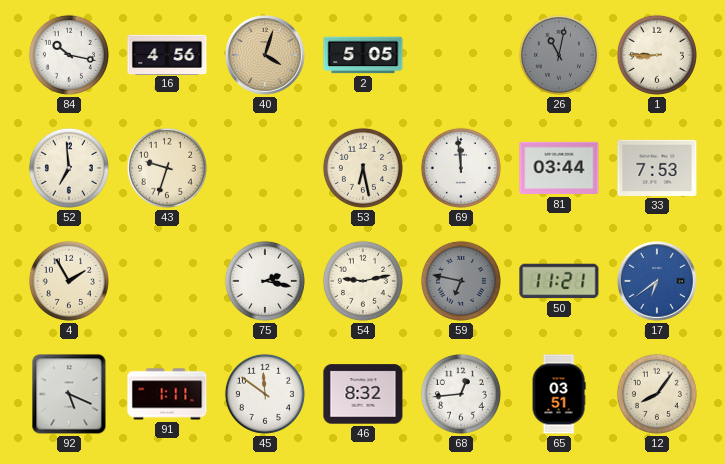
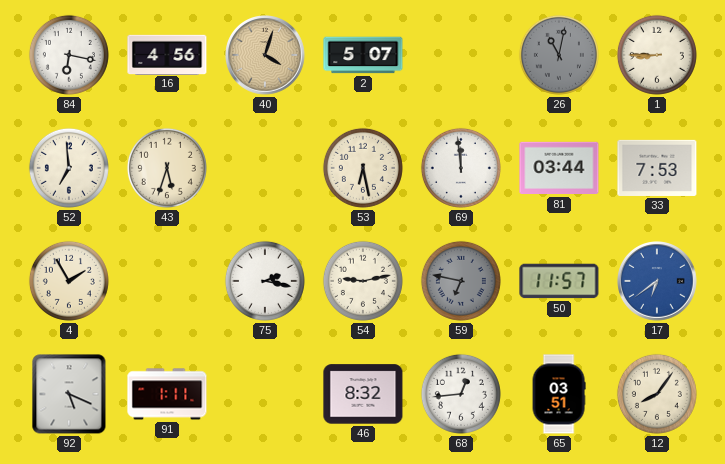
84: 10:17 -> 6:17 (69, 55)
2: 5:05 -> 5:07 (363, 55)
43: 9:33 -> 5:33 (167, 168)
50: 11:21 -> 11:57 (559, 281)
45: 11:51 -> none (265, 394)
